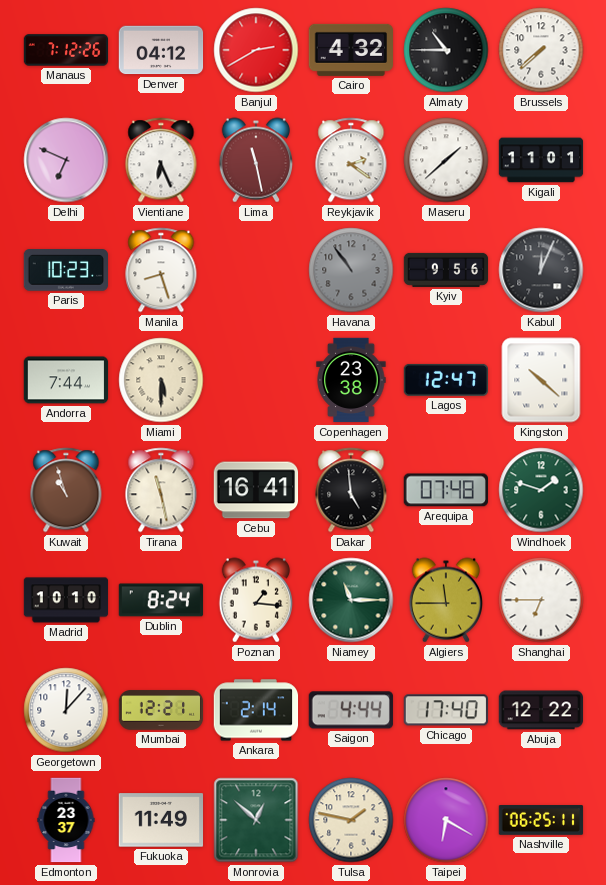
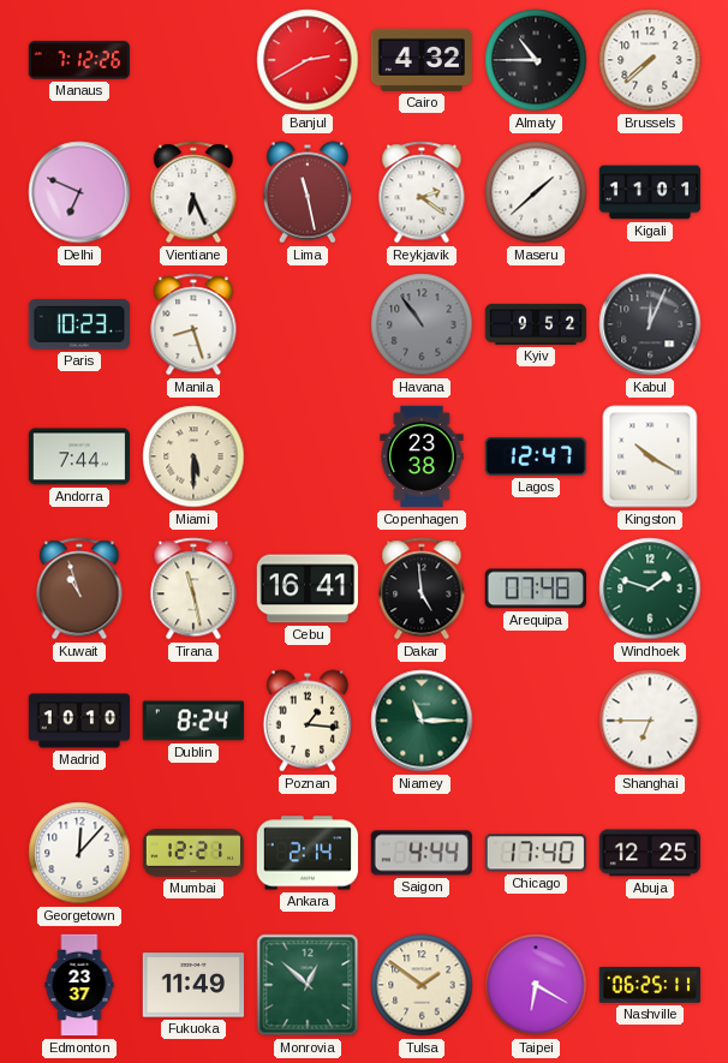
Denver: 04:12 -> none (161, 50)
Kyiv: 9:56 -> 9:52 (536, 324)
Kingston: 10:22 -> 10:20 (650, 456)
Algiers: 11:45 -> none (445, 600)
Abuja: 12:22 -> 12:25 (649, 853)
Tulsa: 1:47 -> 1:51 (422, 985)
